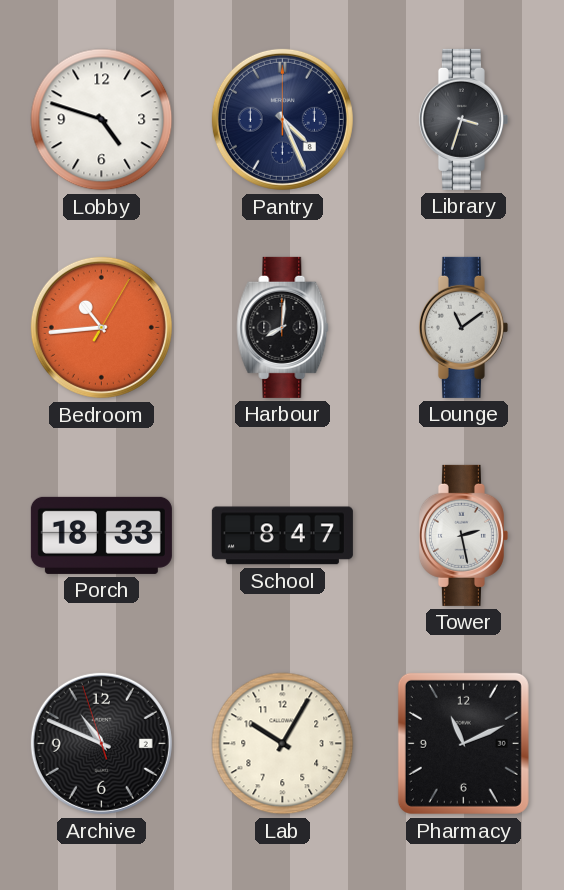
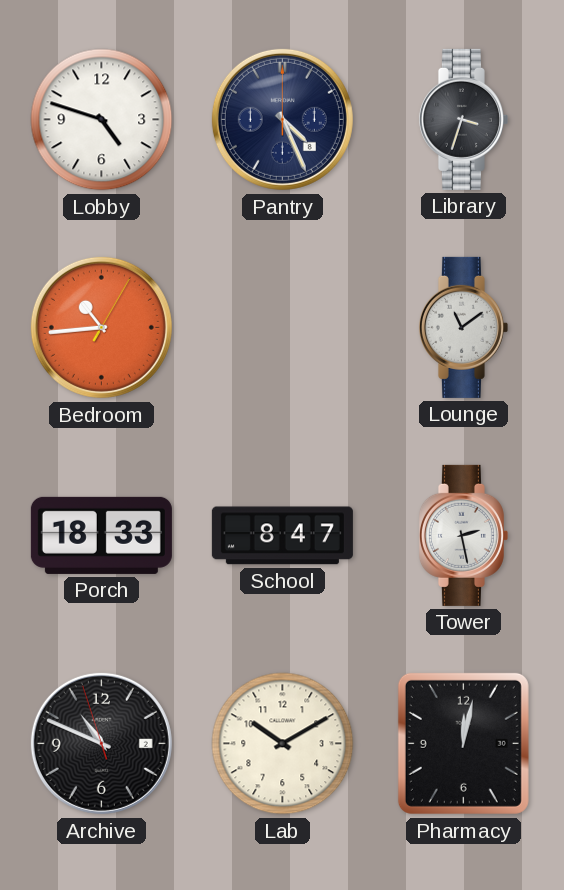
Harbour: 8:01 -> none (283, 327)
Lab: 10:05 -> 10:10 (283, 744)
Pharmacy: 11:11 -> 12:02 (463, 743)
